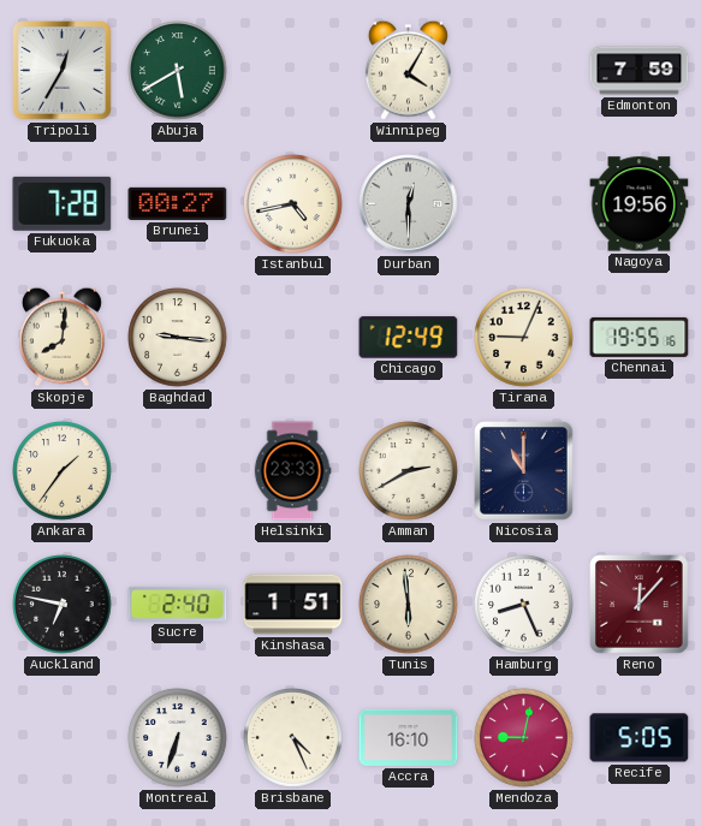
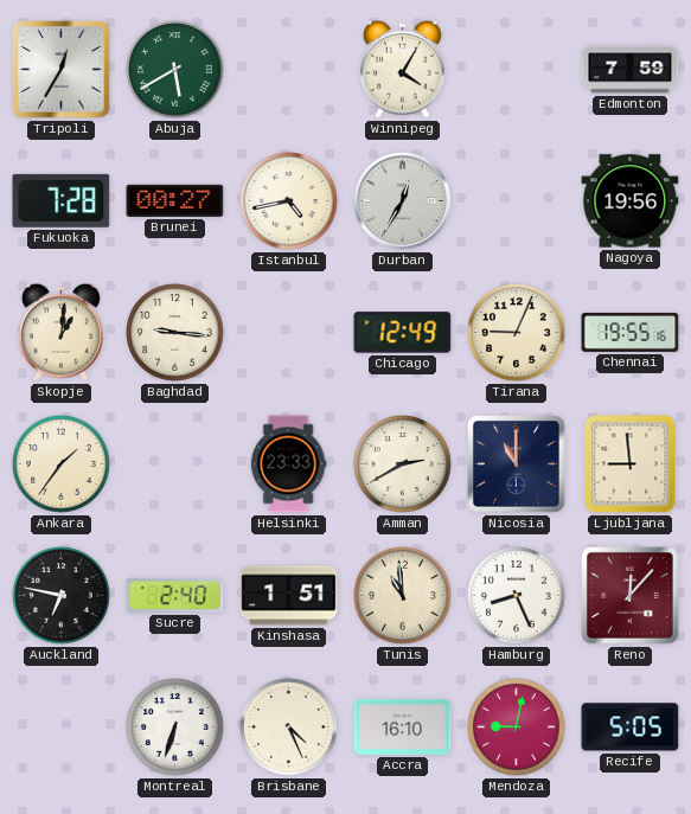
Durban: 12:30 -> 12:35 (403, 201)
Skopje: 8:01 -> 1:01 (60, 332)
Ljubljana: none -> 8:59 (631, 464)
Tunis: 5:59 -> 10:59 (403, 596)
